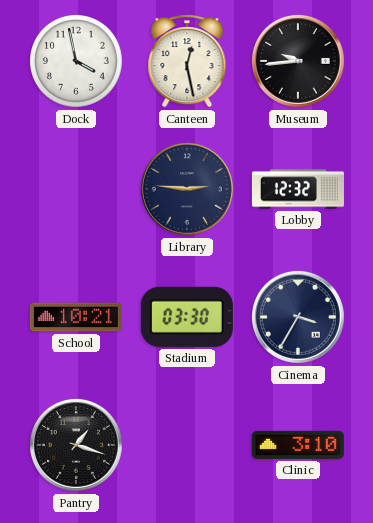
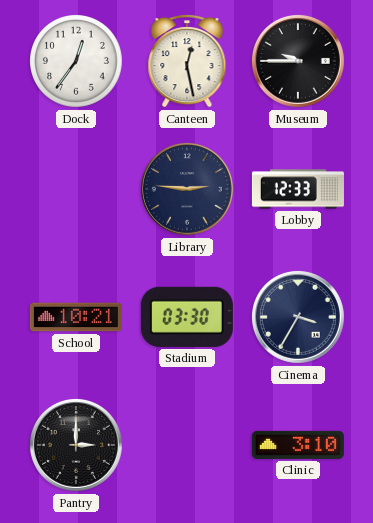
Dock: 3:58 -> 12:36 (77, 62)
Museum: 9:44 -> 9:45 (298, 61)
Lobby: 12:32 -> 12:33 (298, 189)
Pantry: 1:18 -> 3:00 (76, 445)
